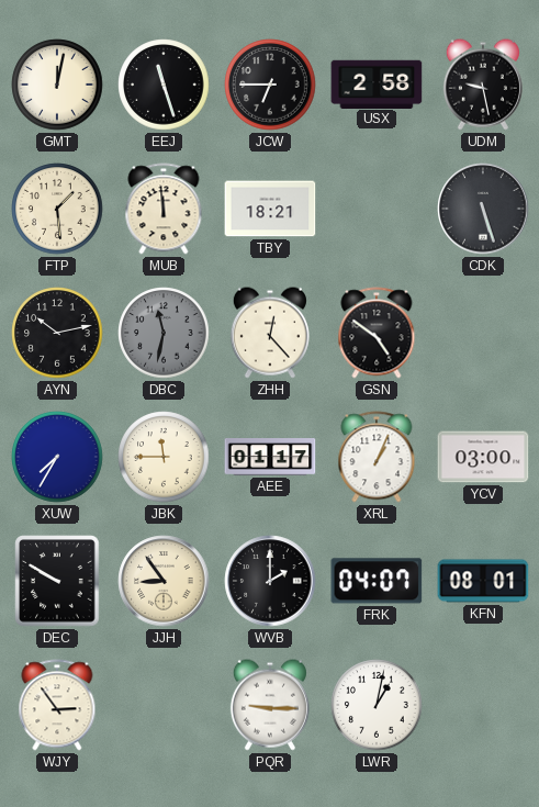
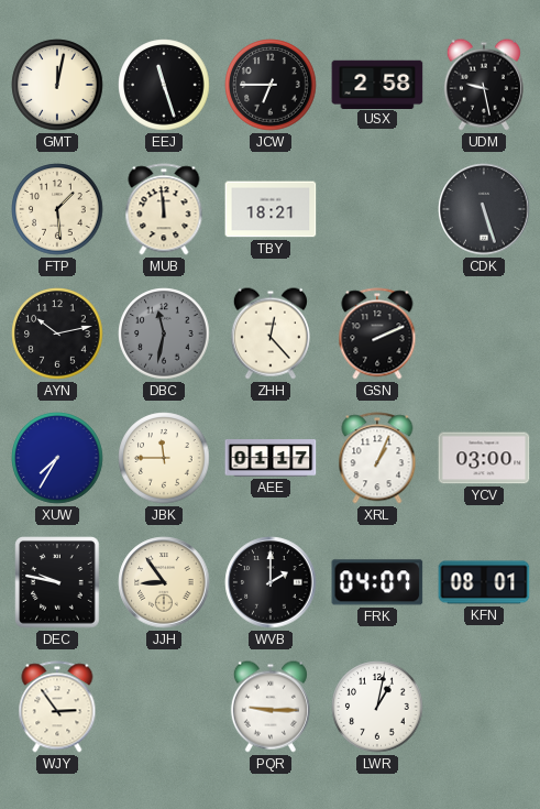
GSN: 4:51 -> 2:11 (377, 334)
DEC: 9:50 -> 9:47 (57, 582)
